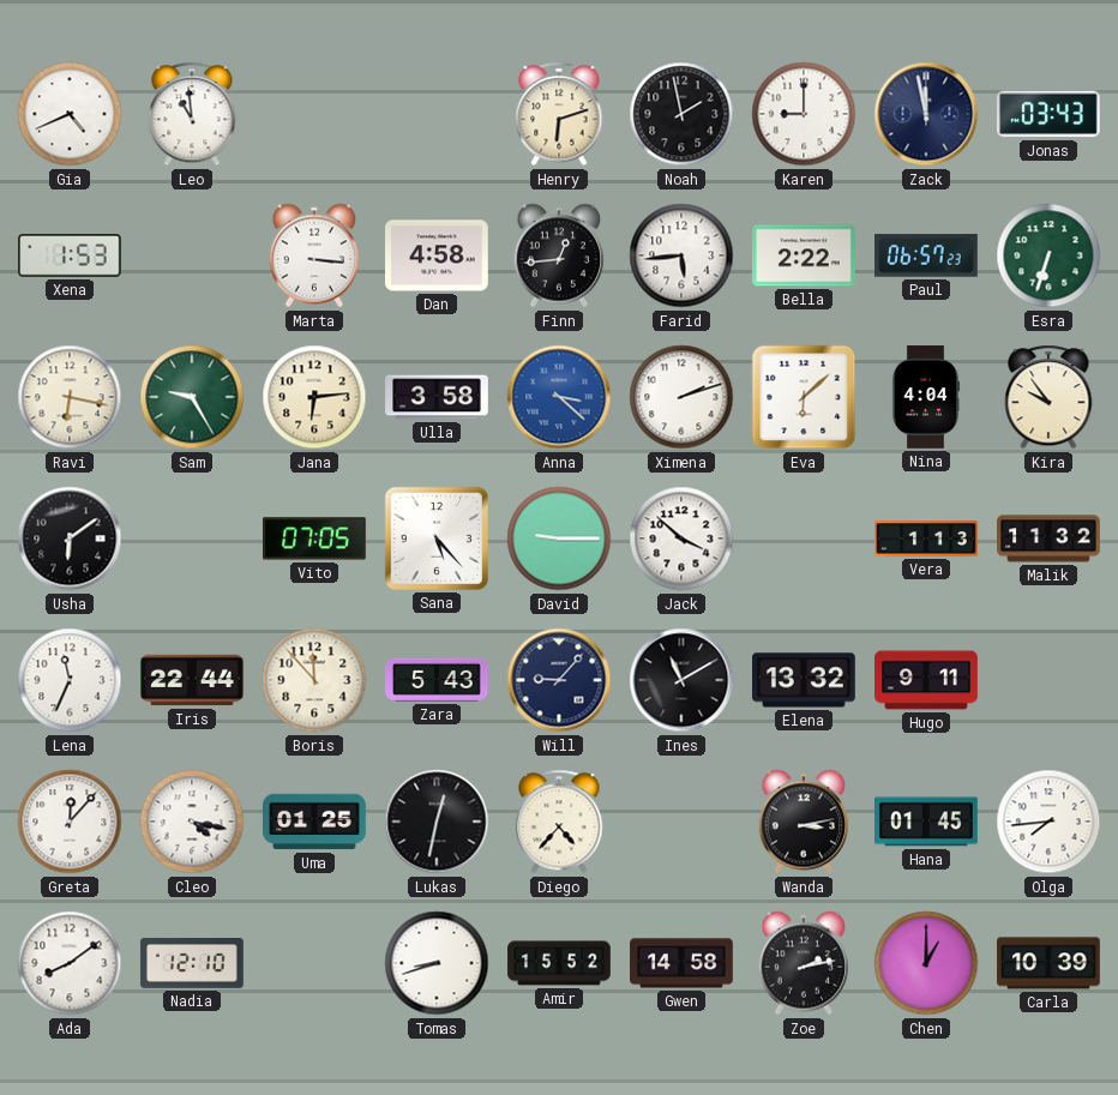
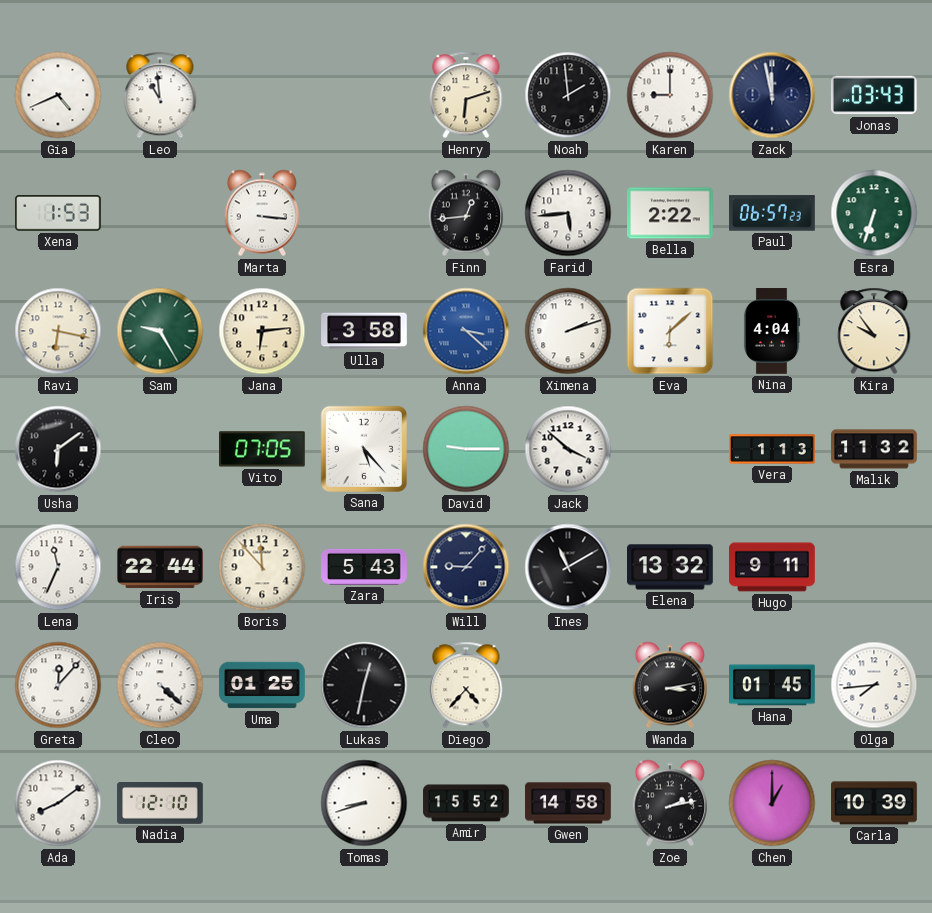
Noah: 1:58 -> 1:59 (568, 95)
Dan: 4:58 -> none (438, 255)
Cleo: 4:17 -> 4:22 (160, 685)
